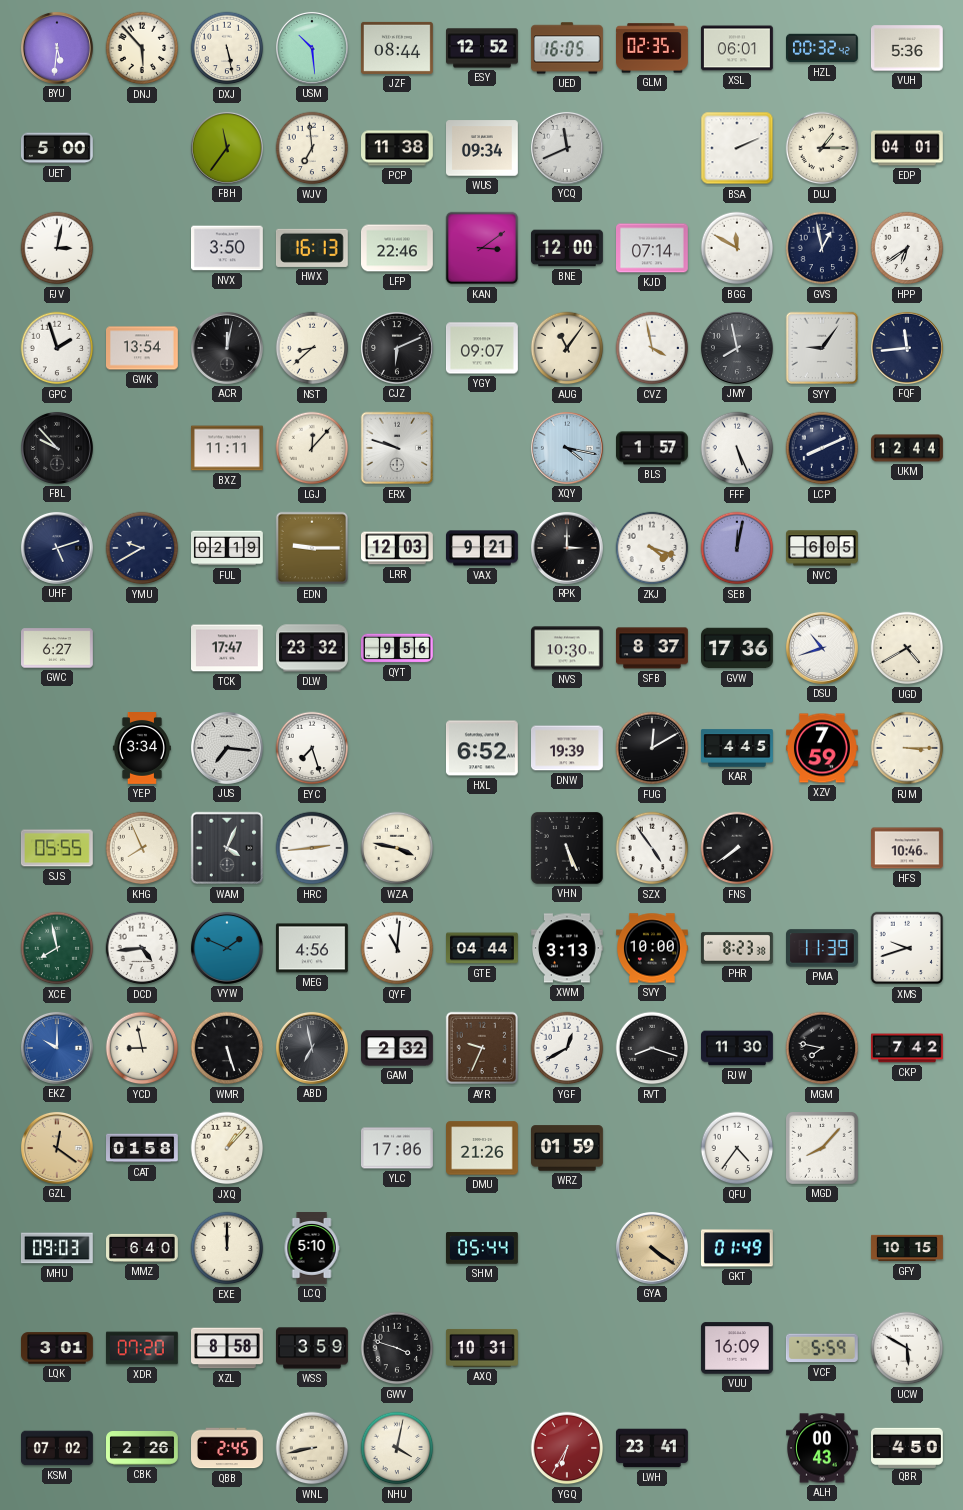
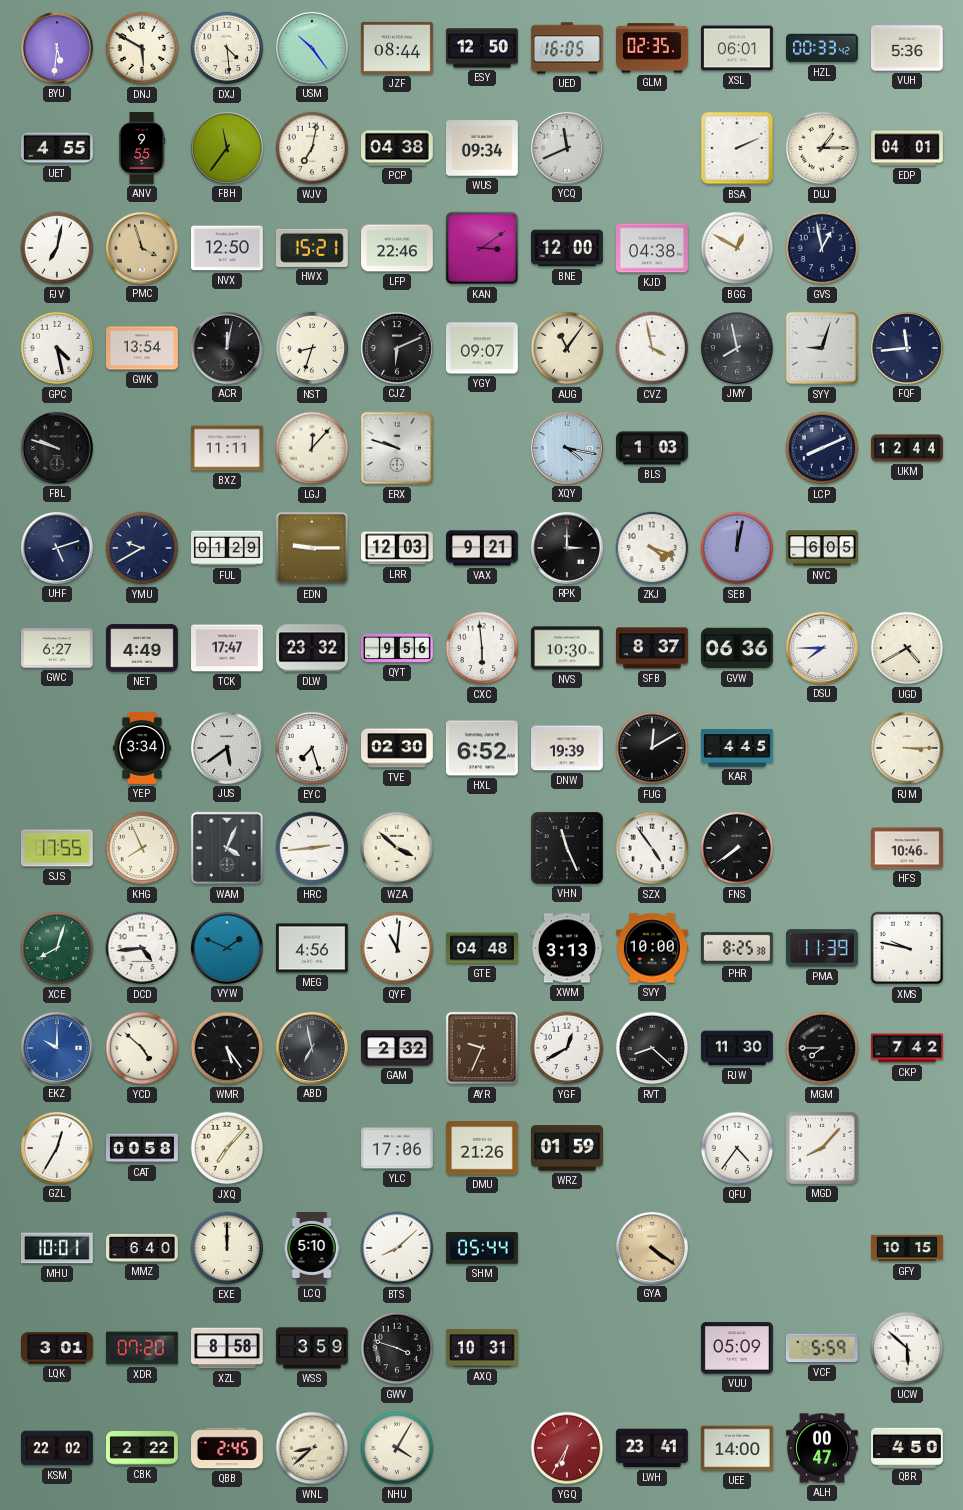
DNJ: 5:53 -> 5:50 (142, 48)
DXJ: 5:28 -> 4:29 (227, 48)
USM: 10:29 -> 10:24 (312, 48)
ESY: 12:52 -> 12:50 (483, 48)
HZL: 00:32 -> 00:33 (823, 48)
UET: 5:00 -> 4:55 (58, 148)
ANV: none -> 9:55 (142, 149)
WJV: 6:59 -> 7:02 (312, 148)
PCP: 11:38 -> 04:38 (398, 148)
FJV: 3:02 -> 7:02 (57, 248)
PMC: none -> 3:57 (142, 248)
NVX: 3:50 -> 12:50 (228, 248)
HWX: 16:13 -> 15:21 (312, 248)
KJD: 07:14 -> 04:38 (653, 248)
BGG: 11:50 -> 12:50 (737, 248)
HPP: 6:39 -> none (907, 248)
GPC: 1:57 -> 4:28 (57, 348)
NST: 8:38 -> 8:33 (312, 348)
SYY: 9:06 -> 9:03 (822, 348)
FBL: 9:53 -> 9:48 (57, 448)
BLS: 1:57 -> 1:03 (653, 448)
FFF: 5:26 -> none (737, 448)
FUL: 02:19 -> 01:29 (228, 548)
NET: none -> 4:49 (143, 648)
CXC: none -> 5:59 (482, 648)
GVW: 17:36 -> 06:36 (738, 648)
DSU: 10:42 -> 7:45 (822, 648)
JUS: 7:16 -> 5:39 (227, 748)
TVE: none -> 02:30 (398, 748)
XZV: 7:59 -> none (823, 748)
SJS: 05:55 -> 17:55 (57, 848)
WZA: 3:47 -> 3:52 (397, 848)
VHN: 5:26 -> 11:26 (567, 849)
XCE: 7:58 -> 8:03 (57, 948)
GTE: 04:44 -> 04:48 (483, 948)
PHR: 8:23 -> 8:25 (737, 948)
XMS: 9:42 -> 9:47 (907, 948)
YCD: 8:58 -> 4:52 (142, 1048)
WMR: 5:27 -> 5:24 (227, 1048)
RVT: 8:18 -> 8:22 (652, 1048)
MGM: 7:47 -> 7:45 (822, 1048)
GZL: 12:21 -> 12:35 (57, 1148)
GZL dial: champagne -> white (57, 1148)
CAT: 01:58 -> 00:58 (143, 1148)
JXQ: 1:07 -> 7:07 (227, 1148)
MHU: 09:03 -> 10:01 (57, 1248)
BTS: none -> 8:08 (397, 1248)
GKT: 01:49 -> none (738, 1248)
VUU: 16:09 -> 05:09 (738, 1348)
UCW: 5:50 -> 5:52 (907, 1348)
KSM: 07:02 -> 22:02 (58, 1448)
CBK: 2:26 -> 2:22 (143, 1449)
WNL: 8:43 -> 8:38 (312, 1448)
NHU: 4:02 -> 4:05 (397, 1448)
UEE: none -> 14:00 (738, 1448)
ALH: 00:43 -> 00:47 (823, 1448)
